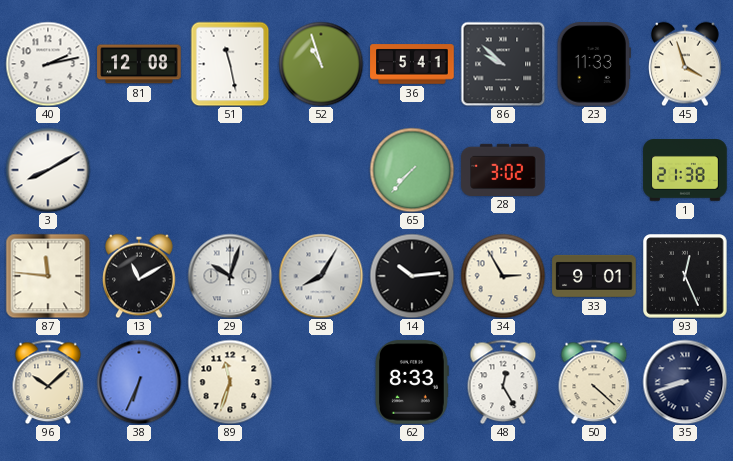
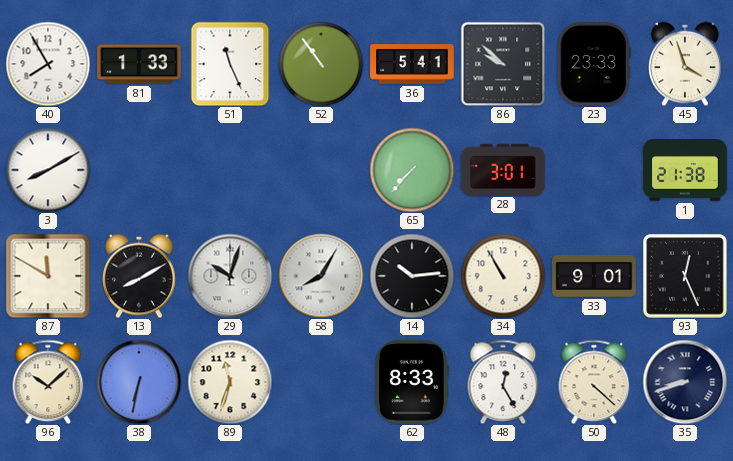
40: 2:13 -> 7:55 (48, 64)
81: 12:08 -> 1:33 (139, 64)
51: 11:28 -> 11:26 (230, 64)
52: 10:57 -> 10:54 (321, 64)
23: 11:33 -> 23:33 (594, 64)
28: 3:02 -> 3:01 (503, 169)
87: 11:46 -> 11:50 (48, 276)
13: 11:10 -> 8:10 (139, 276)
34: 2:55 -> 10:55 (503, 276)
38: 6:34 -> 6:32 (139, 382)
